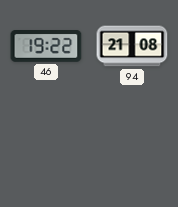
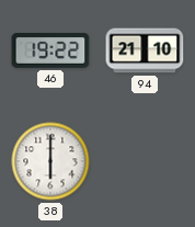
94: 21:08 -> 21:10 (145, 50)
38: none -> 6:00 (50, 161)
